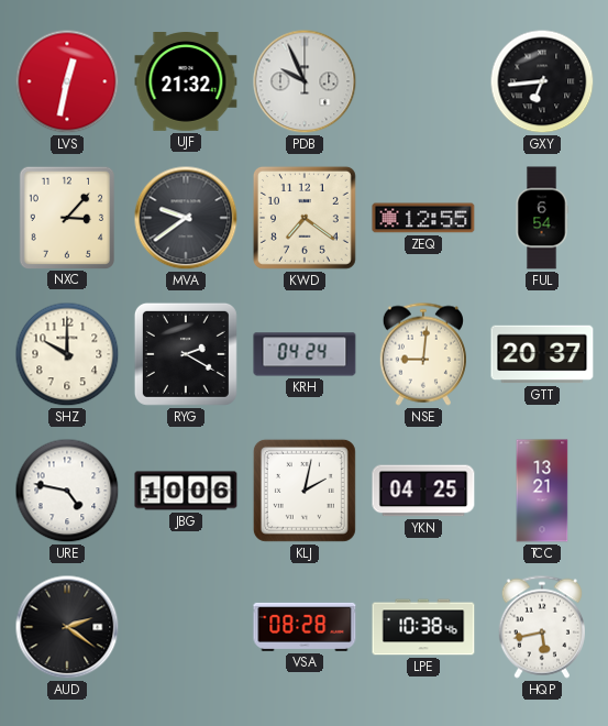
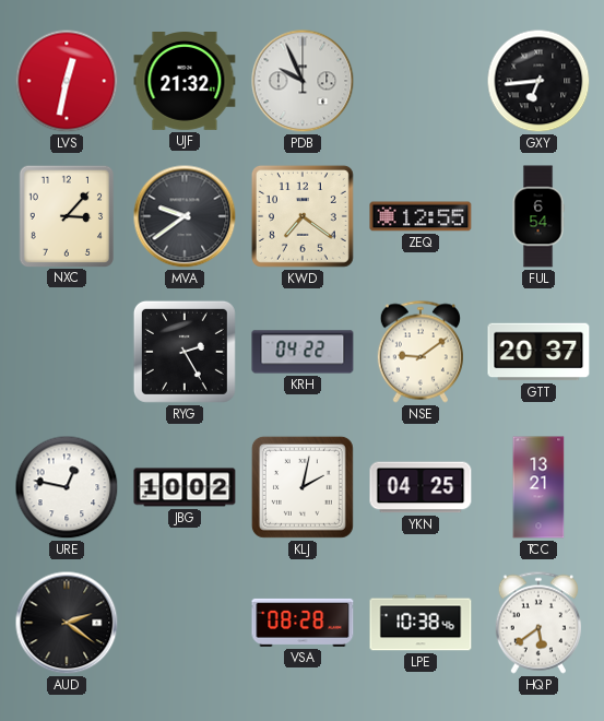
SHZ: 10:00 -> none (67, 354)
RYG: 2:20 -> 2:25 (185, 352)
KRH: 04:24 -> 04:22 (303, 352)
NSE: 9:01 -> 9:09 (421, 352)
URE: 4:47 -> 12:47 (67, 487)
JBG: 10:06 -> 10:02 (185, 487)
HQP: 5:43 -> 5:39 (538, 623)
